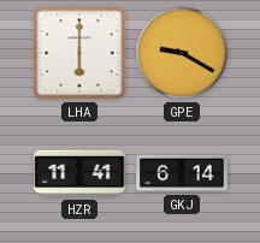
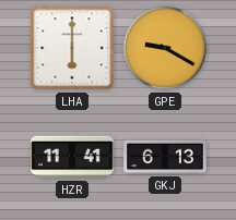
GKJ: 6:14 -> 6:13 (165, 157)
